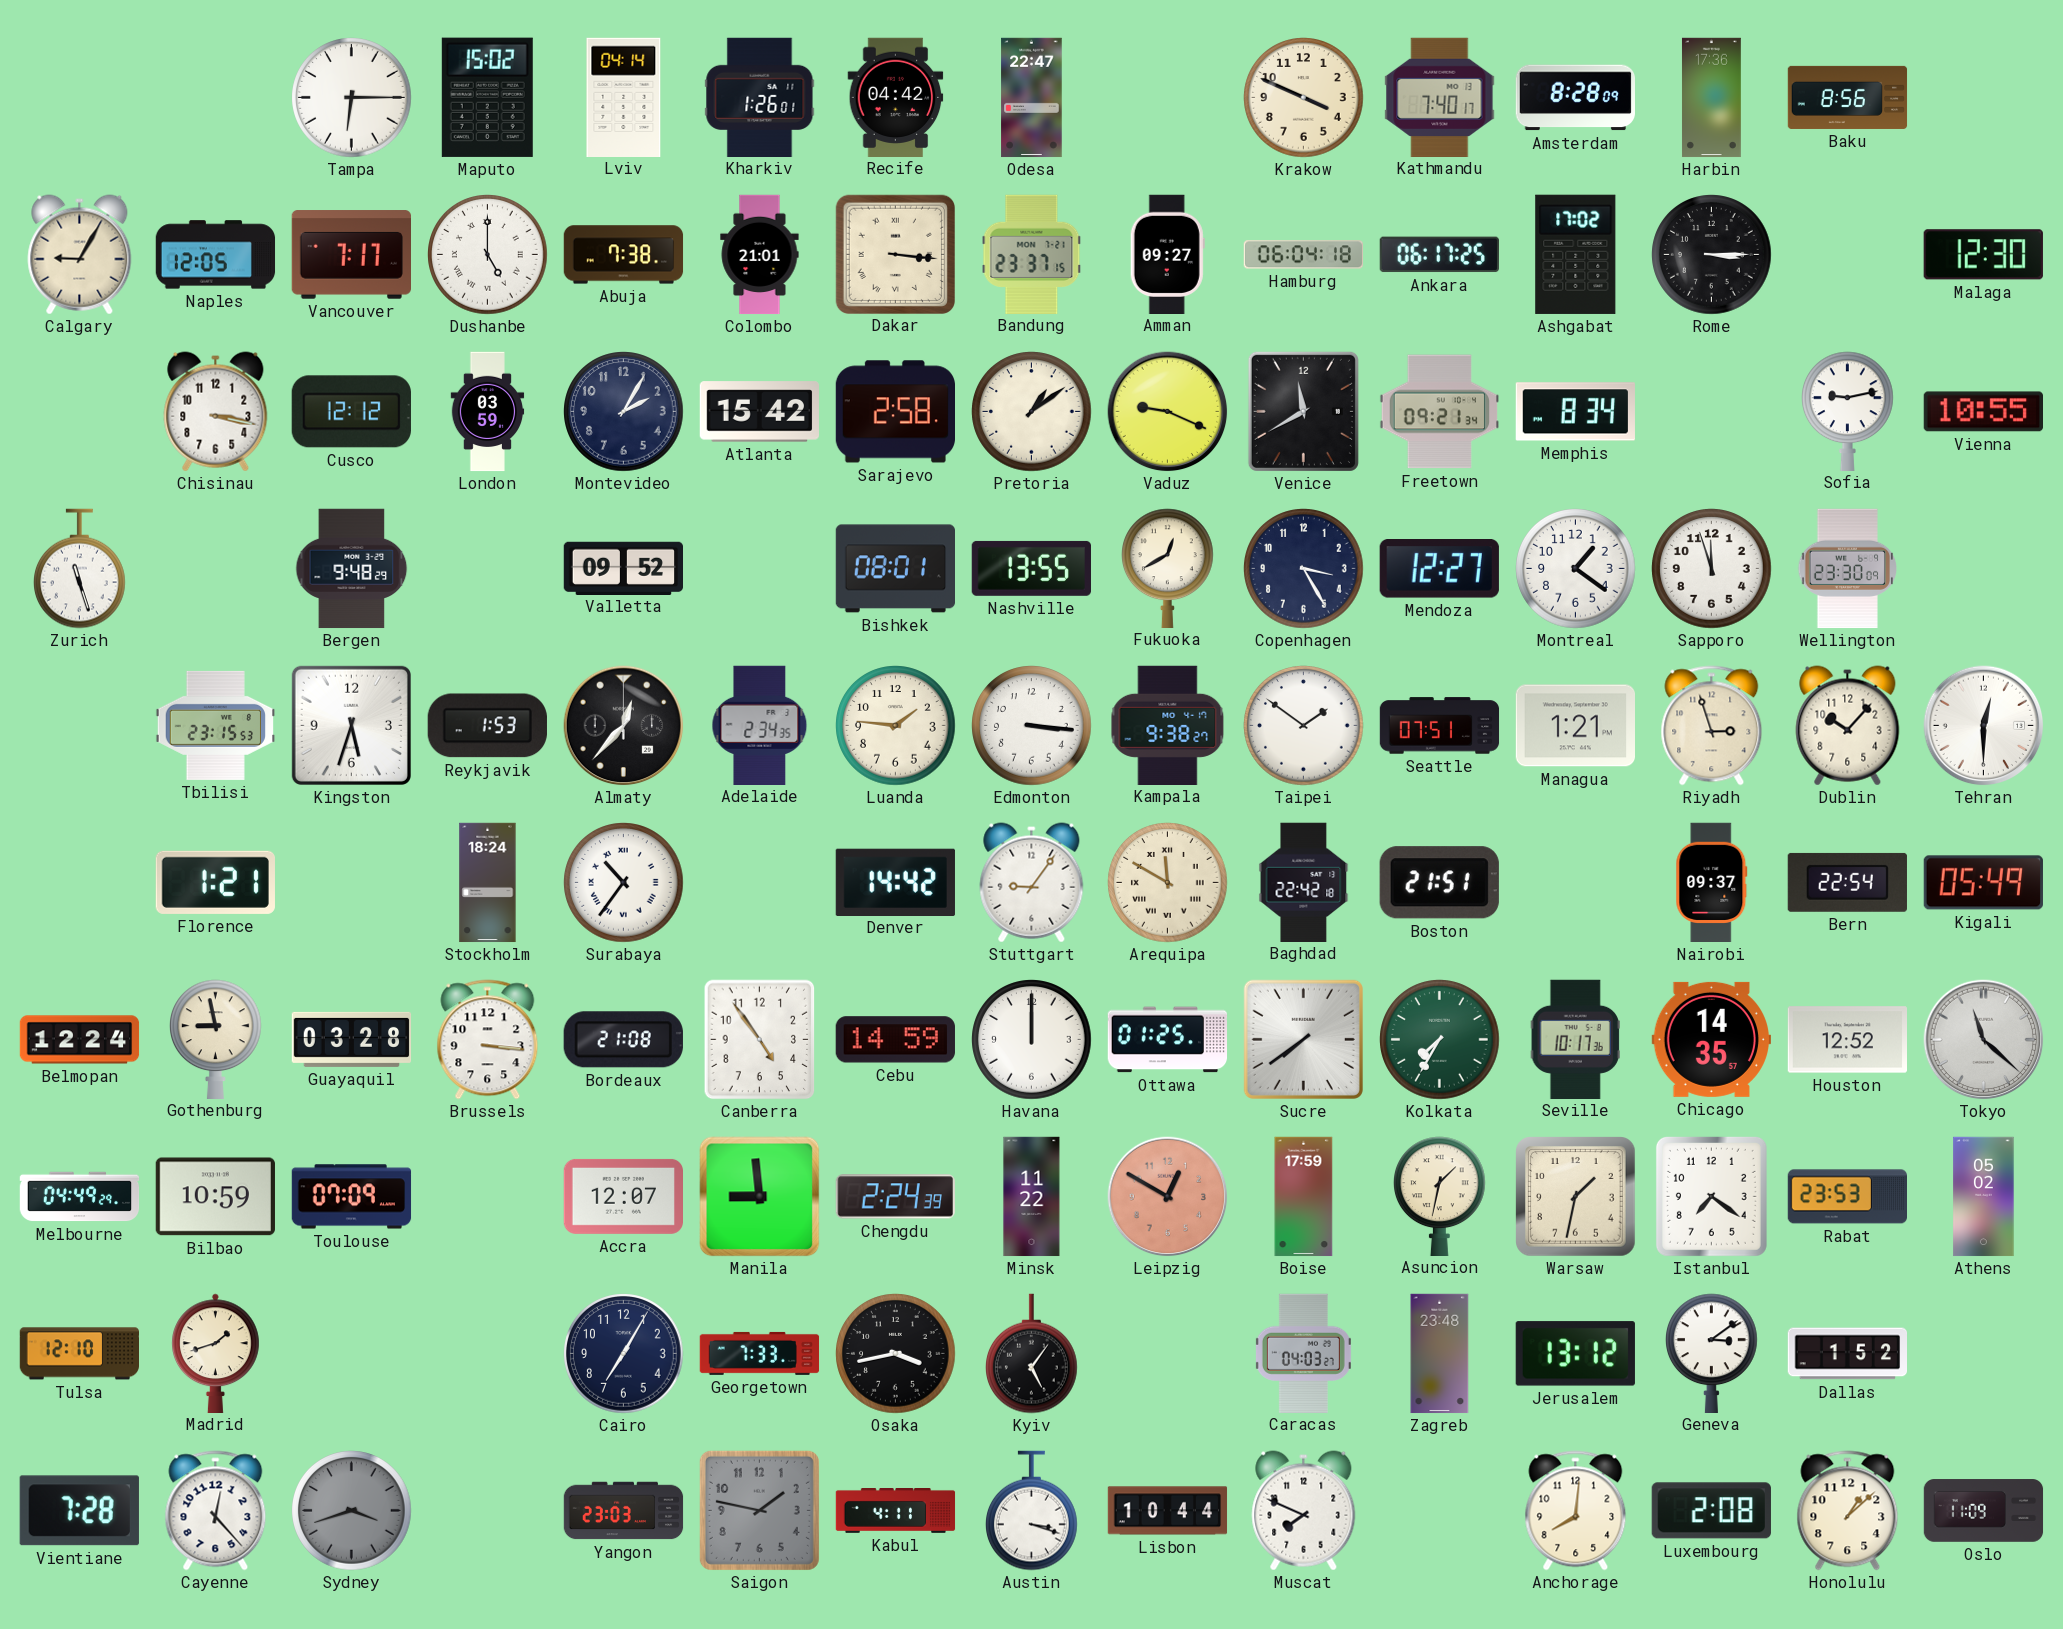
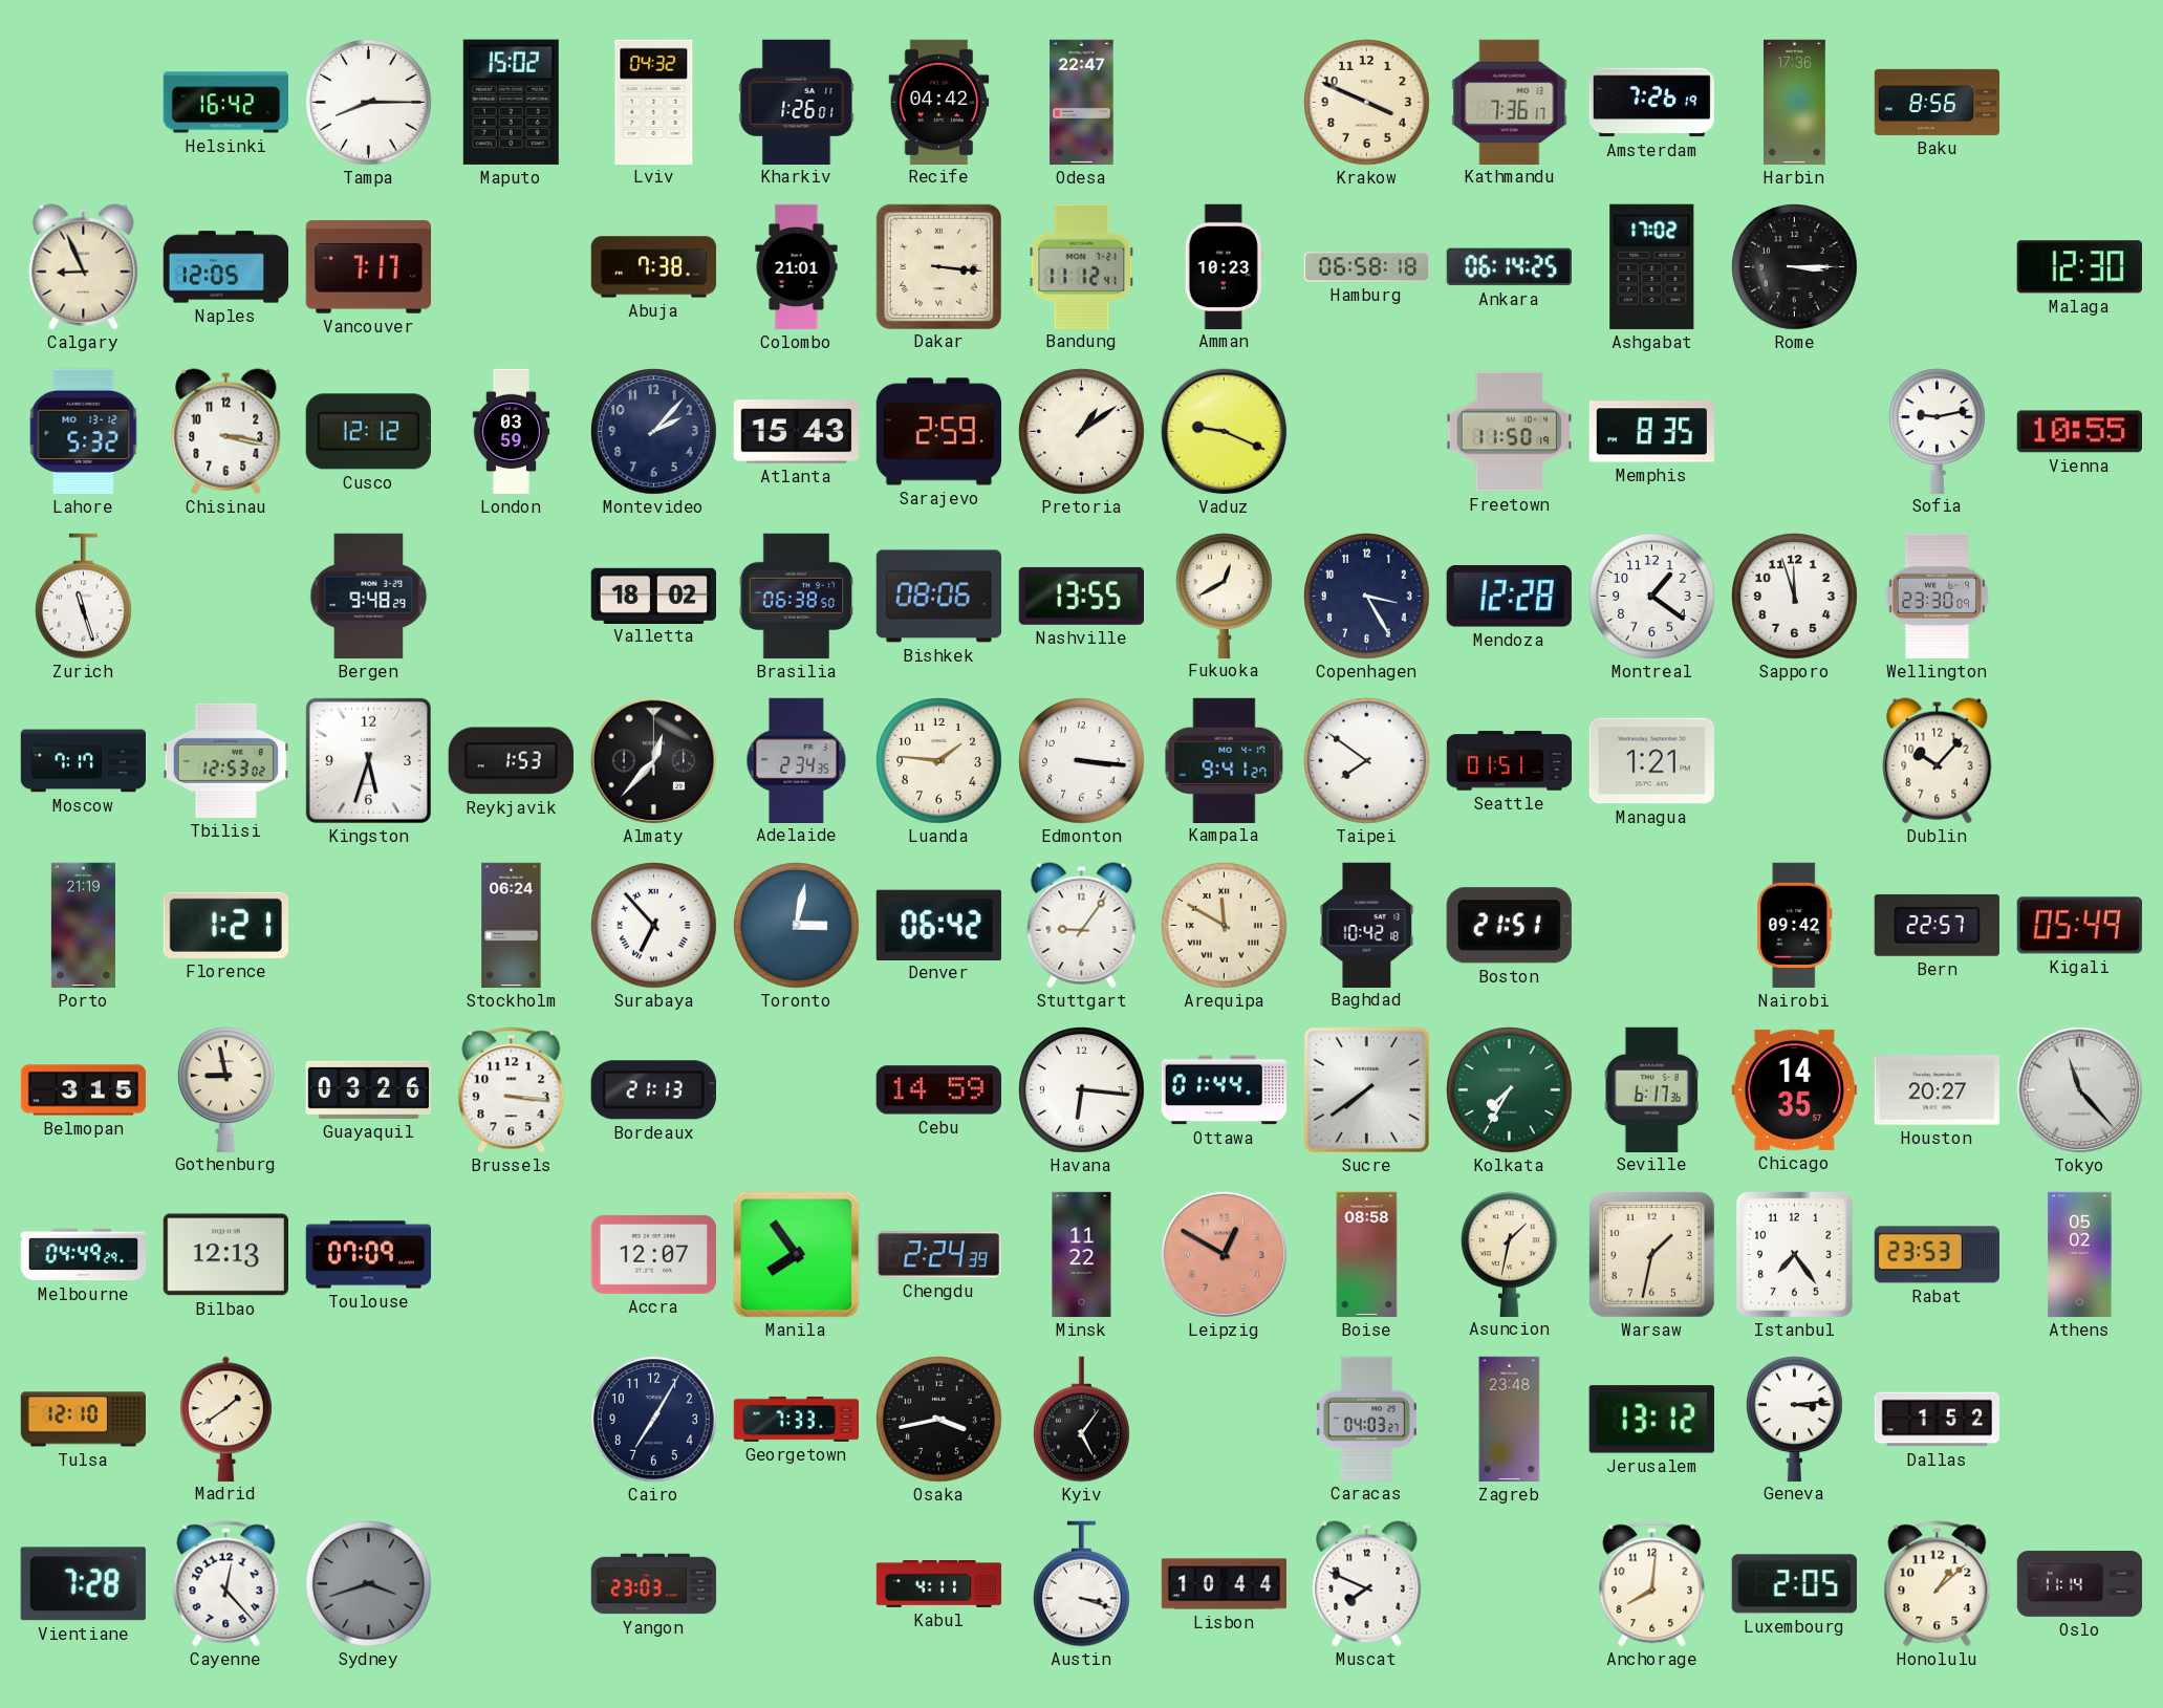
Helsinki: none -> 16:42 (225, 103)
Tampa: 6:15 -> 8:15 (369, 103)
Lviv: 04:14 -> 04:32 (654, 102)
Kathmandu: 7:40 -> 7:36 (1510, 102)
Amsterdam: 8:28 -> 7:26 (1651, 103)
Calgary: 9:05 -> 8:56 (84, 267)
Dushanbe: 5:00 -> none (488, 255)
Bandung: 23:37 -> 11:12 (1082, 266)
Amman: 09:27 -> 10:23 (1224, 266)
Hamburg: 06:04 -> 06:58 (1366, 267)
Ankara: 06:17 -> 06:14 (1509, 267)
Lahore: none -> 5:32 (84, 431)
Montevideo: 2:05 -> 2:07 (654, 432)
Atlanta: 15:42 -> 15:43 (796, 432)
Sarajevo: 2:58 -> 2:59 (938, 432)
Venice: 11:40 -> none (1303, 411)
Freetown: 09:21 -> 11:50 (1509, 432)
Memphis: 8:34 -> 8:35 (1651, 432)
Valletta: 09:52 -> 18:02 (654, 596)
Brasilia: none -> 06:38 (797, 597)
Bishkek: 08:01 -> 08:06 (938, 597)
Mendoza: 12:27 -> 12:28 (1509, 597)
Moscow: none -> 7:17 (84, 761)
Tbilisi: 23:15 -> 12:53 (225, 760)
Kampala: 9:38 -> 9:41 (1225, 760)
Taipei: 1:51 -> 7:51 (1367, 761)
Seattle: 07:51 -> 01:51 (1510, 761)
Riyadh: 2:57 -> none (1712, 726)
Tehran: 12:30 -> none (1984, 726)
Porto: none -> 21:19 (83, 926)
Stockholm: 18:24 -> 06:24 (512, 926)
Surabaya: 10:36 -> 6:53 (654, 926)
Toronto: none -> 3:02 (797, 926)
Denver: 14:42 -> 06:42 (938, 925)
Baghdad: 22:42 -> 10:42 (1367, 925)
Nairobi: 09:37 -> 09:42 (1795, 926)
Bern: 22:54 -> 22:57 (1937, 925)
Belmopan: 12:24 -> 3:15 (84, 1090)
Guayaquil: 03:28 -> 03:26 (369, 1089)
Bordeaux: 21:08 -> 21:13 (653, 1090)
Canberra: 4:54 -> none (760, 1040)
Havana: 12:00 -> 6:16 (1082, 1090)
Ottawa: 01:25 -> 01:44 (1225, 1090)
Seville: 10:17 -> 6:17 (1651, 1089)
Houston: 12:52 -> 20:27 (1937, 1090)
Tokyo: 11:22 -> 11:23 (2080, 1090)
Bilbao: 10:59 -> 12:13 (225, 1255)
Manila: 8:59 -> 7:54 (797, 1255)
Boise: 17:59 -> 08:58 (1367, 1255)
Istanbul: 7:21 -> 7:24 (1794, 1254)
Madrid: 1:42 -> 1:39 (226, 1419)
Geneva: 3:09 -> 3:14 (1795, 1419)
Saigon: 1:47 -> none (759, 1510)
Luxembourg: 2:08 -> 2:05 (1794, 1584)
Oslo: 11:09 -> 11:14 (2080, 1584)
